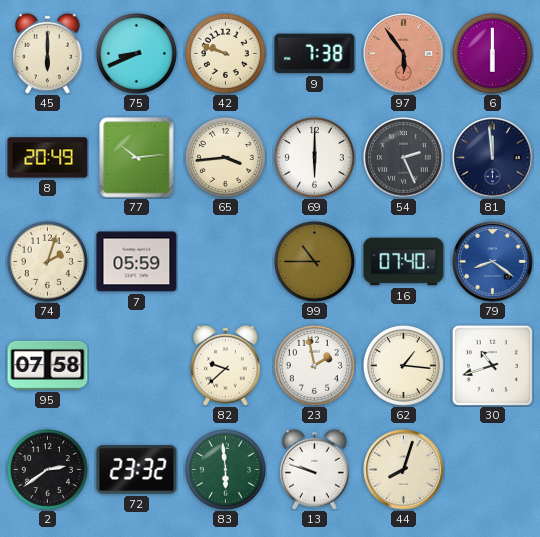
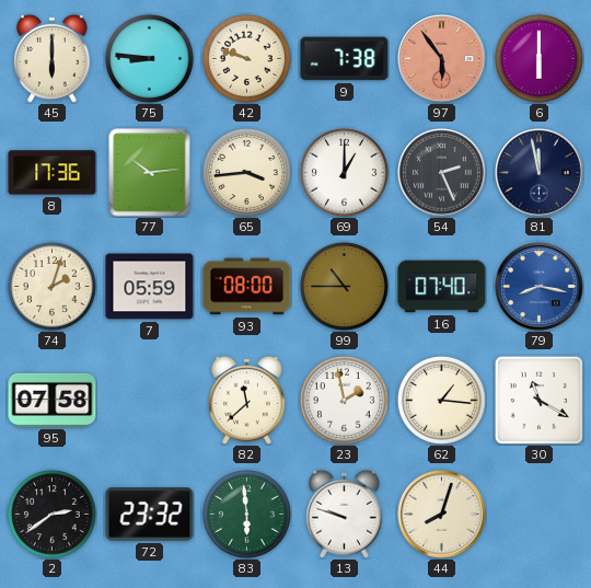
75: 8:41 -> 8:46 (149, 58)
8: 20:49 -> 17:36 (53, 173)
69: 6:00 -> 1:00 (344, 172)
81: 11:59 -> 11:58 (540, 173)
93: none -> 08:00 (247, 287)
79: 8:21 -> 8:17 (540, 287)
82: 9:38 -> 11:38 (247, 400)
30: 10:42 -> 11:20 (538, 400)
